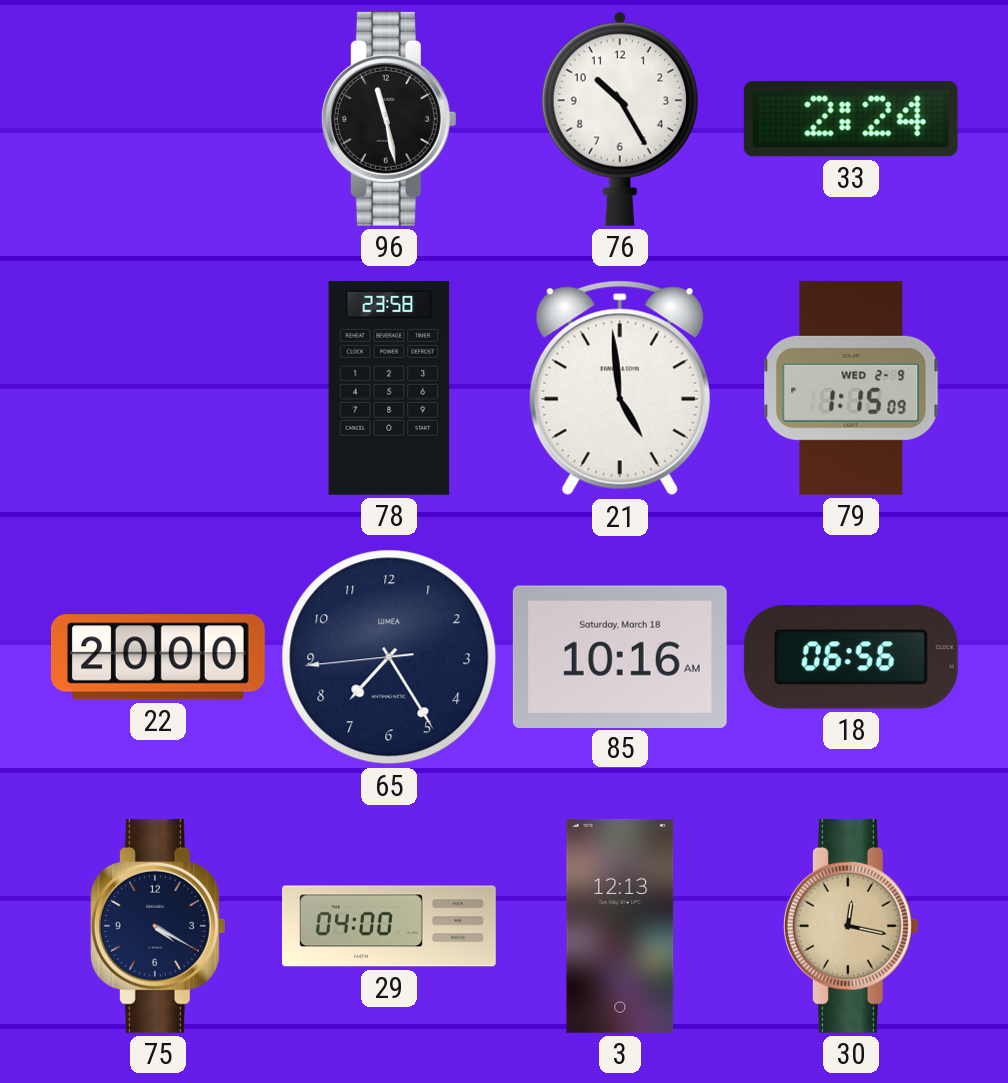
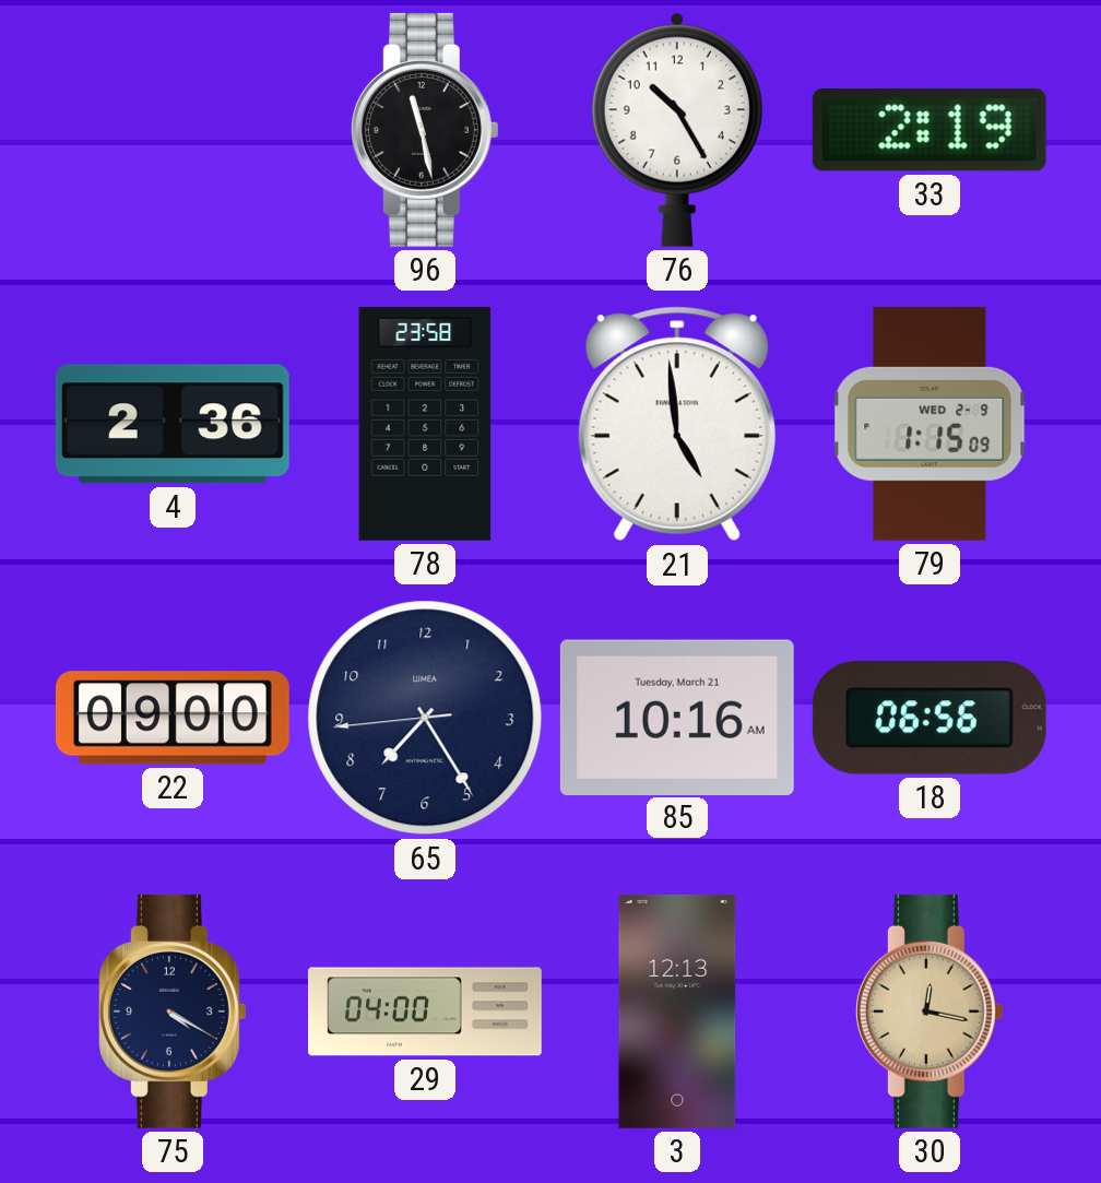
33: 2:24 -> 2:19 (930, 130)
4: none -> 2:36 (173, 424)
22: 20:00 -> 09:00 (173, 718)
85 date: Saturday, March 18 -> Tuesday, March 21 (677, 717)
